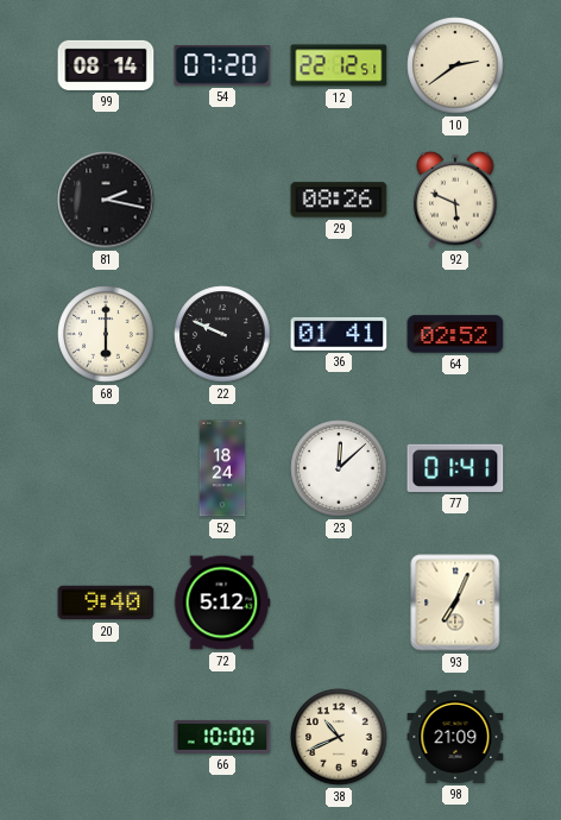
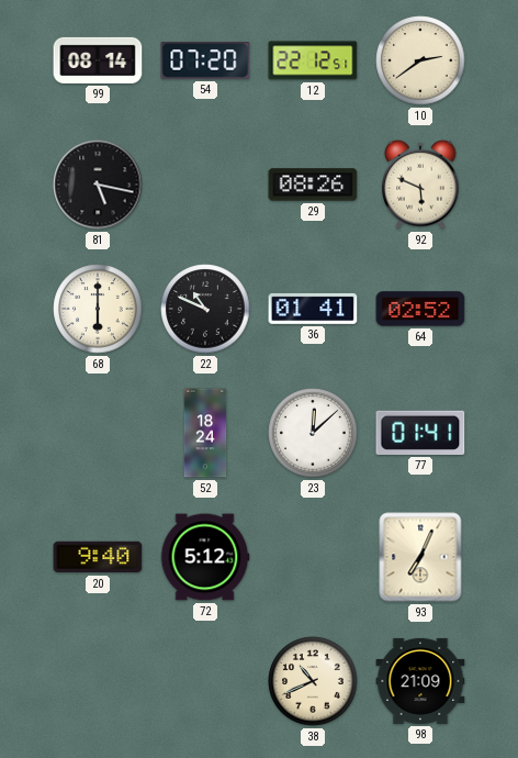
81: 2:17 -> 5:17 (98, 185)
22: 9:49 -> 10:49 (205, 309)
66: 10:00 -> none (222, 737)
